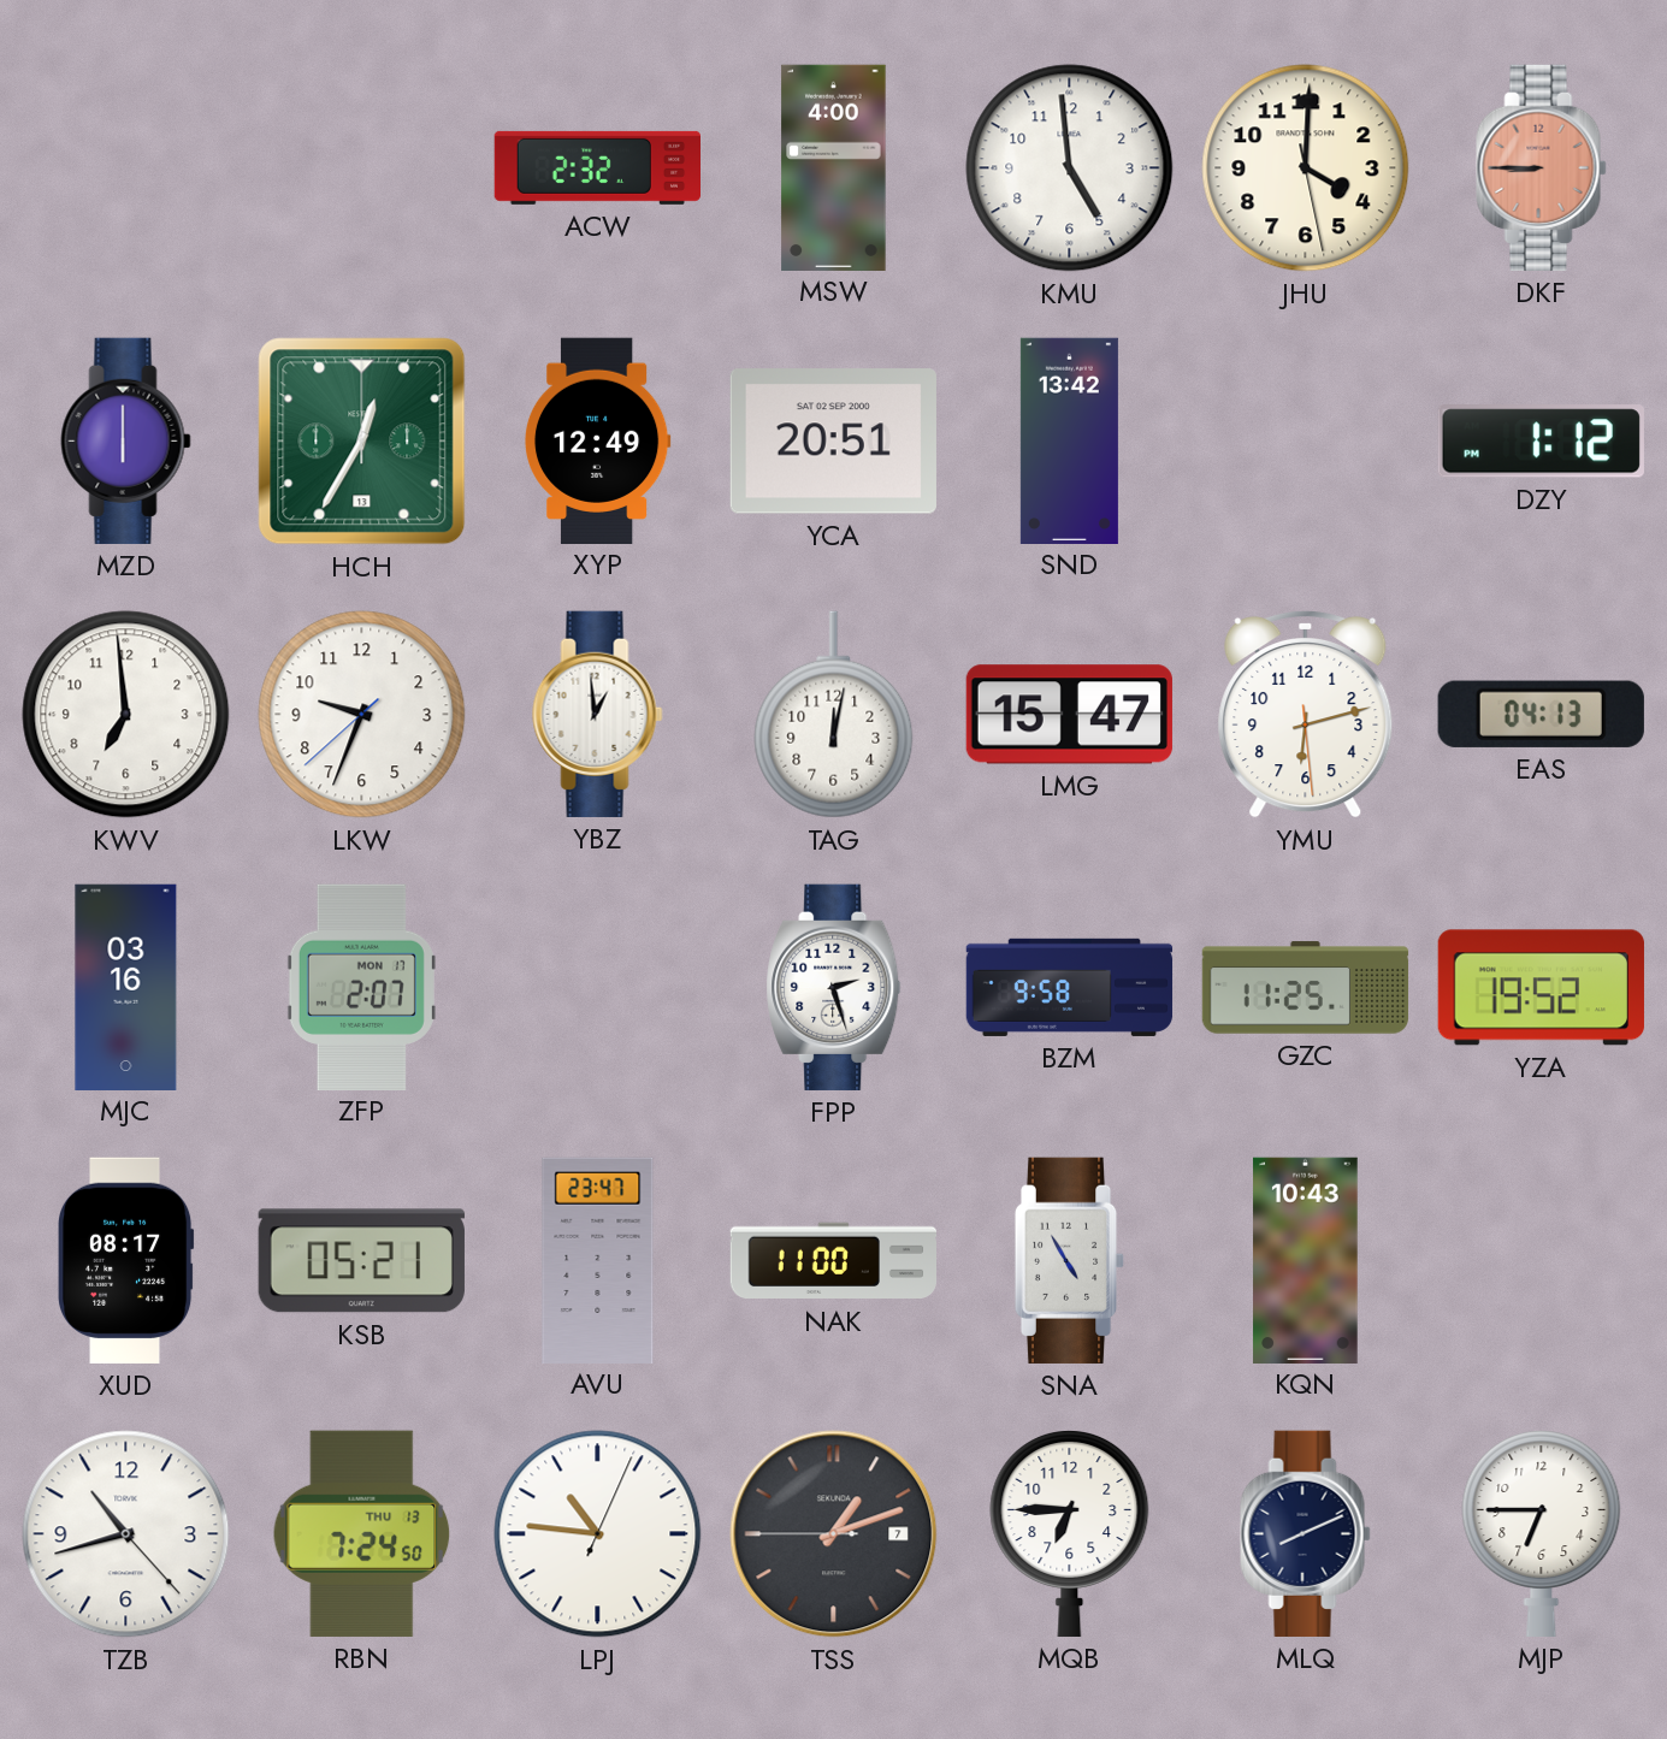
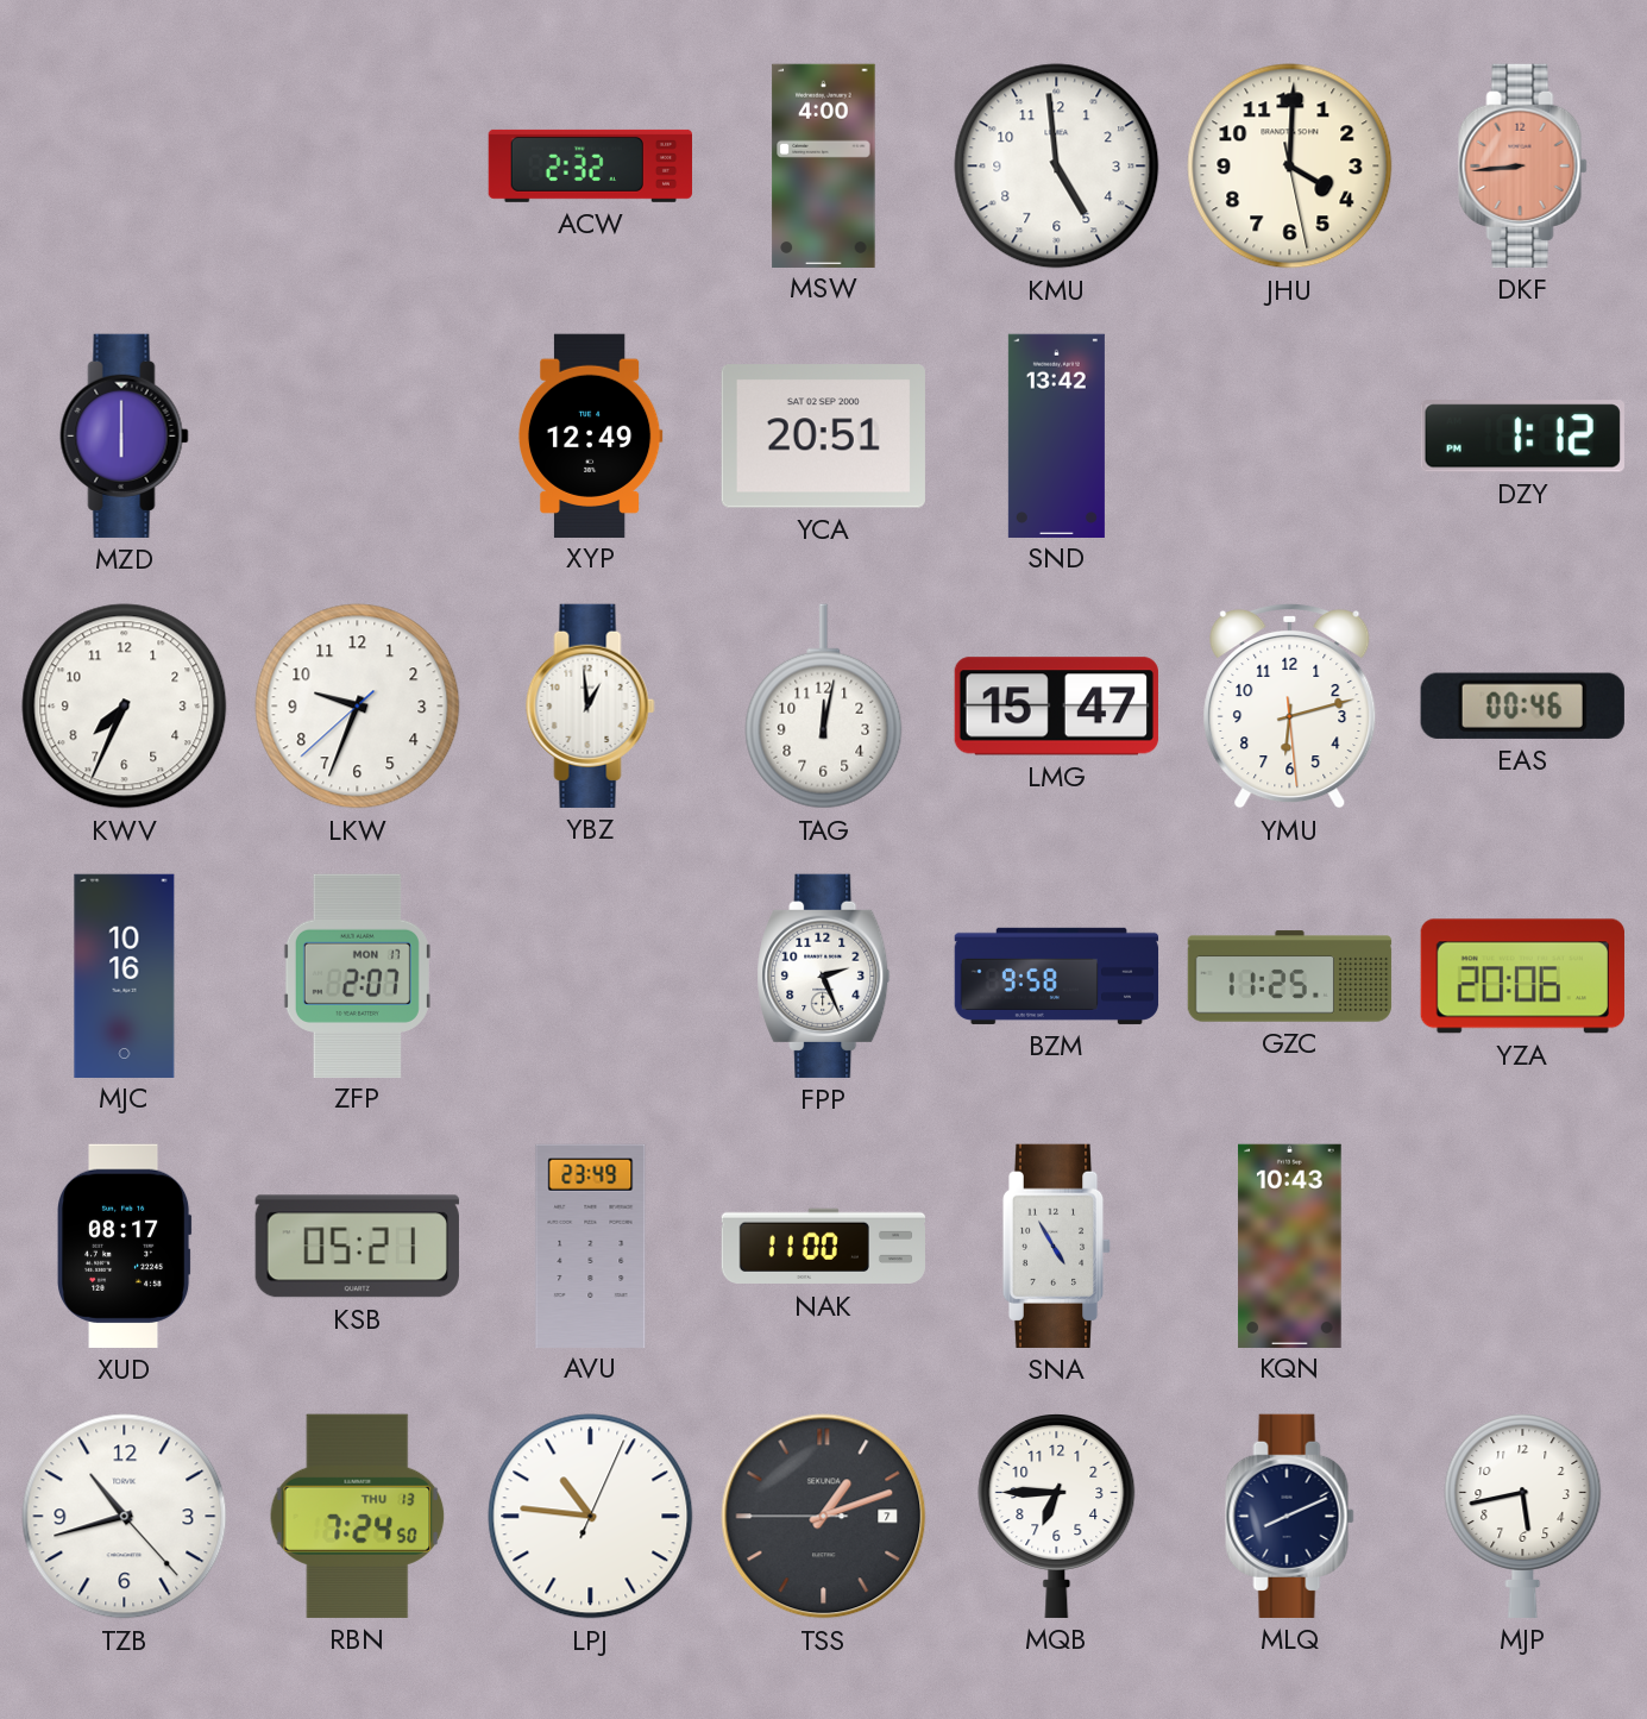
DKF: 8:45 -> 8:44 (1523, 165)
HCH: 12:35 -> none (362, 442)
KWV: 6:59 -> 7:34 (125, 707)
EAS: 04:13 -> 00:46 (1522, 705)
MJC: 03:16 -> 10:16 (125, 975)
FPP: 2:27 -> 2:26 (824, 975)
YZA: 19:52 -> 20:06 (1522, 977)
AVU: 23:47 -> 23:49 (591, 1246)
MJP: 6:45 -> 5:43 (1523, 1517)
